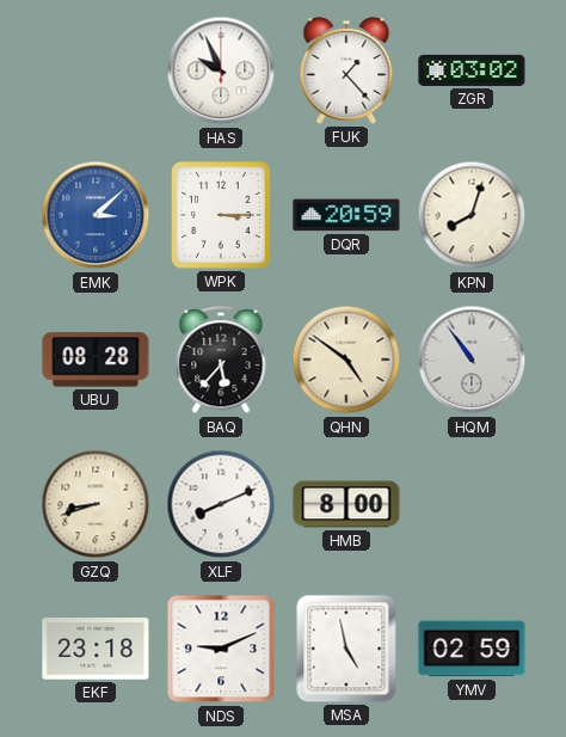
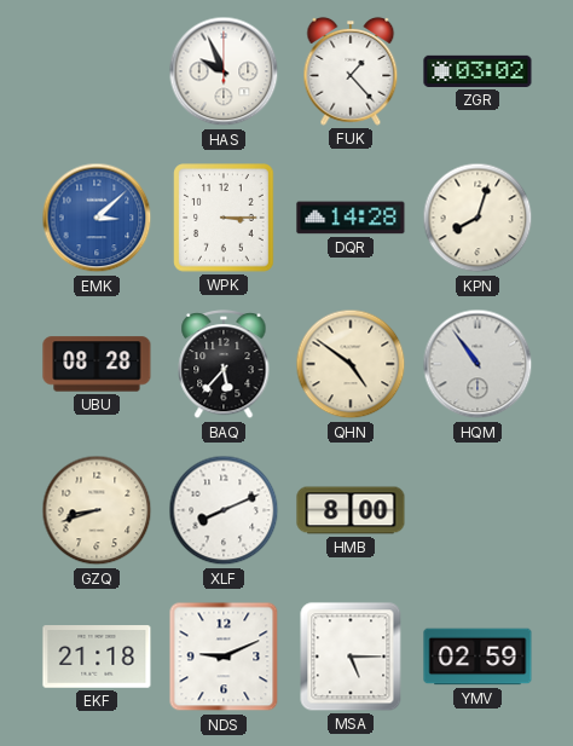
DQR: 20:59 -> 14:28 (351, 218)
EKF: 23:18 -> 21:18 (97, 657)
MSA: 4:58 -> 5:15 (351, 657)
